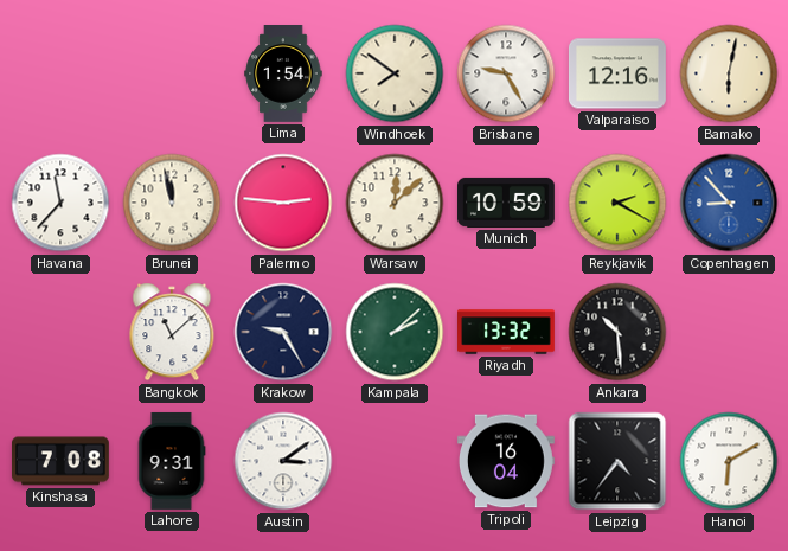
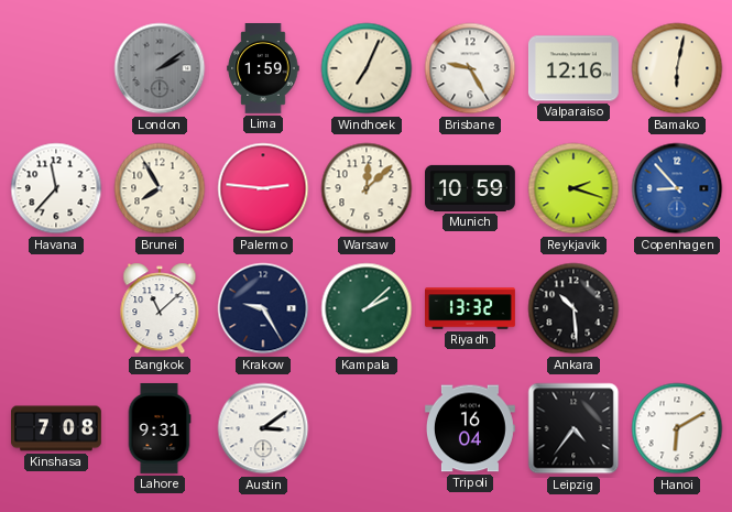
London: none -> 2:09 (160, 68)
Lima: 1:54 -> 1:59 (263, 69)
Windhoek: 7:51 -> 7:04 (367, 68)
Brunei: 11:58 -> 7:55 (160, 188)
Reykjavik: 2:20 -> 2:18 (573, 188)
